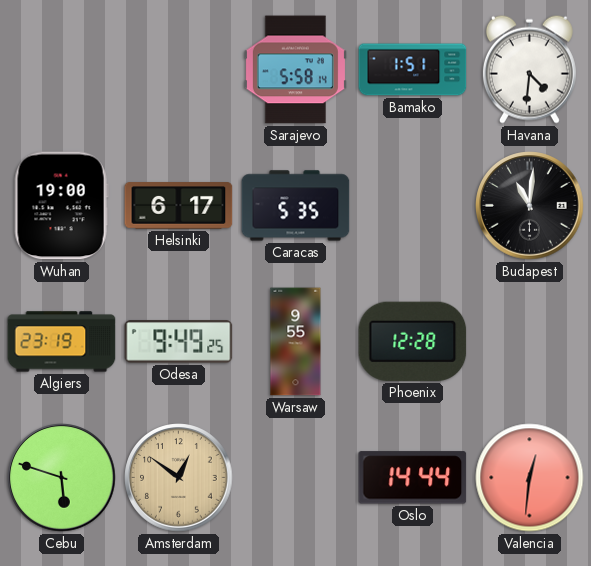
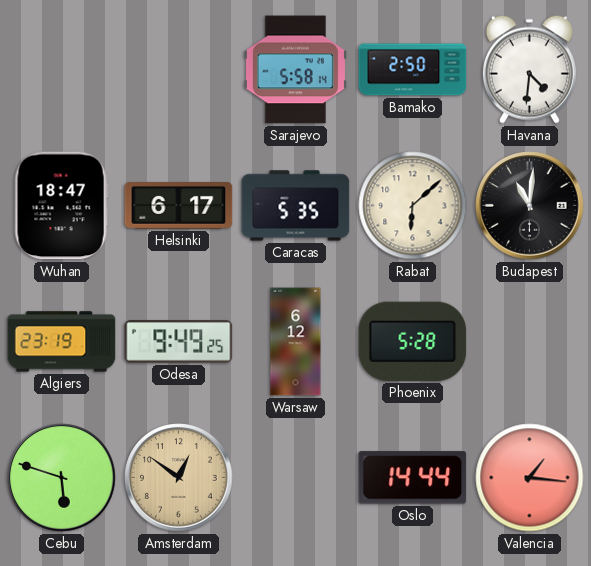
Bamako: 1:51 -> 2:50 (413, 70)
Wuhan: 19:00 -> 18:47 (61, 206)
Rabat: none -> 6:08 (413, 206)
Warsaw: 9:55 -> 6:12 (296, 342)
Phoenix: 12:28 -> 5:28 (413, 341)
Valencia: 12:31 -> 1:16 (530, 478)
